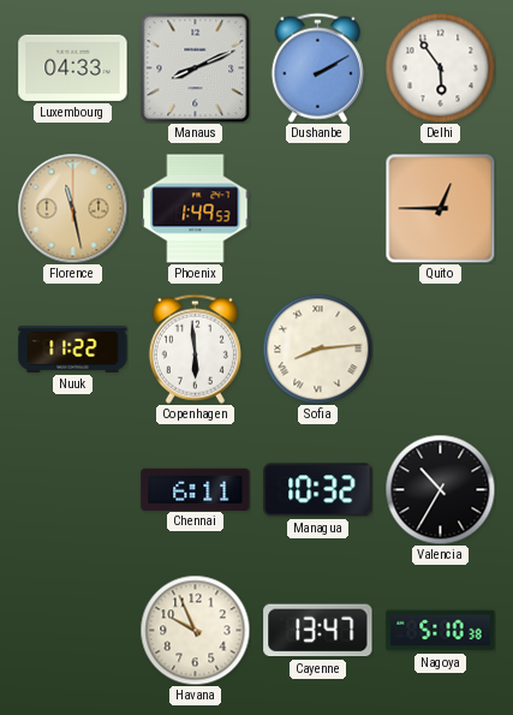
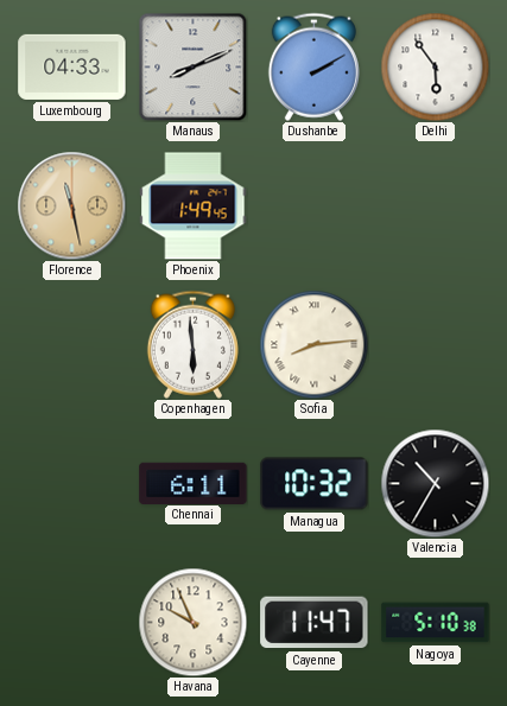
Phoenix: 1:49:53 -> 1:49:45 (194, 206)
Quito: 12:45 -> none (440, 208)
Nuuk: 11:22 -> none (73, 348)
Cayenne: 13:47 -> 11:47 (315, 623)
